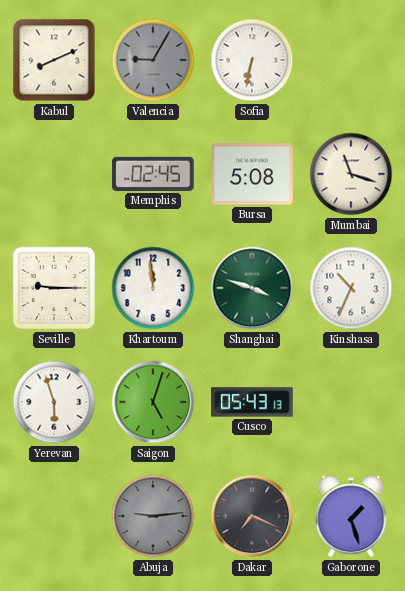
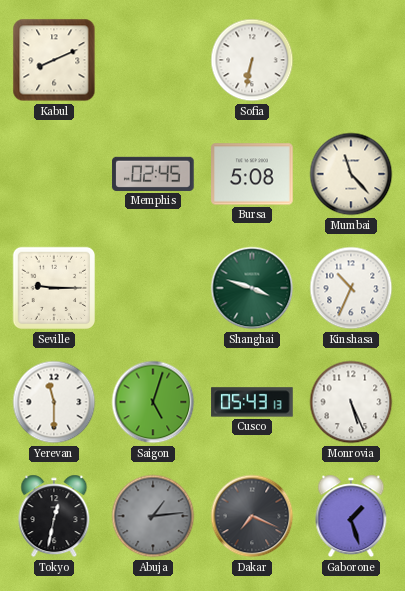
Valencia: 9:05 -> none (153, 60)
Mumbai: 11:18 -> 11:23 (351, 174)
Khartoum: 11:59 -> none (153, 288)
Yerevan: 5:57 -> 11:30 (54, 402)
Monrovia: none -> 5:26 (351, 402)
Tokyo: none -> 12:32 (54, 516)
Abuja: 9:14 -> 1:14 (153, 516)
